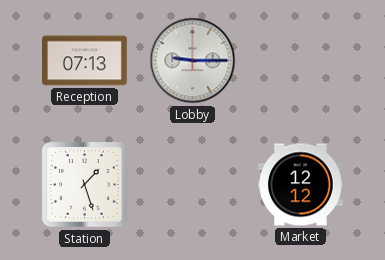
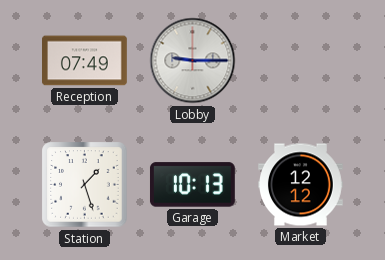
Reception: 07:13 -> 07:49 (85, 61)
Garage: none -> 10:13 (192, 185)
